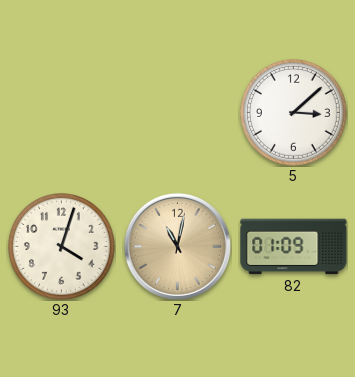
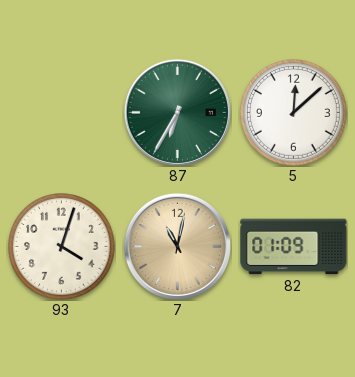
87: none -> 6:35 (177, 112)
5: 3:08 -> 12:08 (294, 113)
